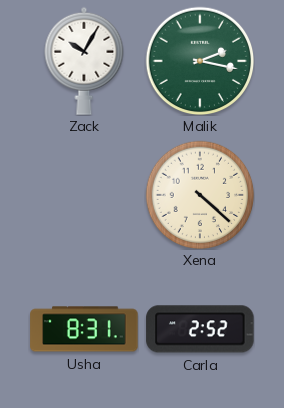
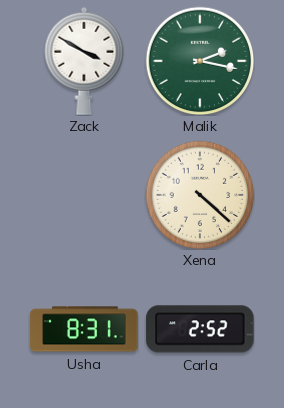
Zack: 10:05 -> 3:50 (84, 61)
